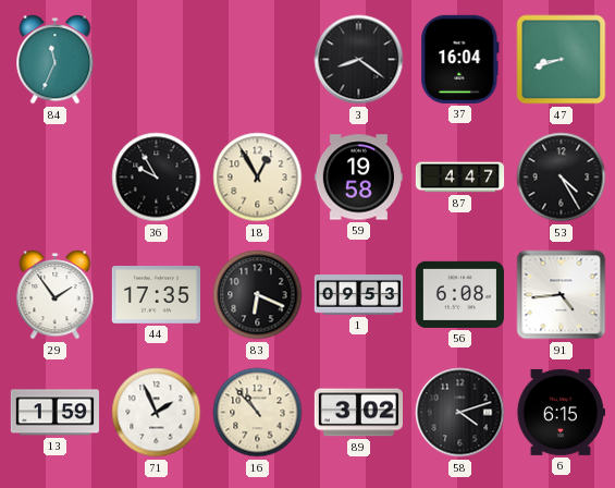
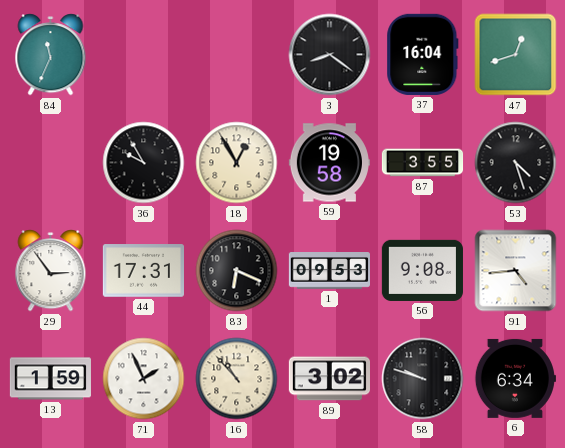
47: 8:42 -> 12:42 (516, 55)
87: 4:47 -> 3:55 (423, 163)
53: 4:25 -> 4:27 (516, 163)
29: 1:54 -> 2:54 (51, 271)
44: 17:35 -> 17:31 (143, 271)
56: 6:08 -> 9:08 (422, 270)
58: 4:12 -> 9:48 (423, 379)
6: 6:15 -> 6:34 (515, 378)
